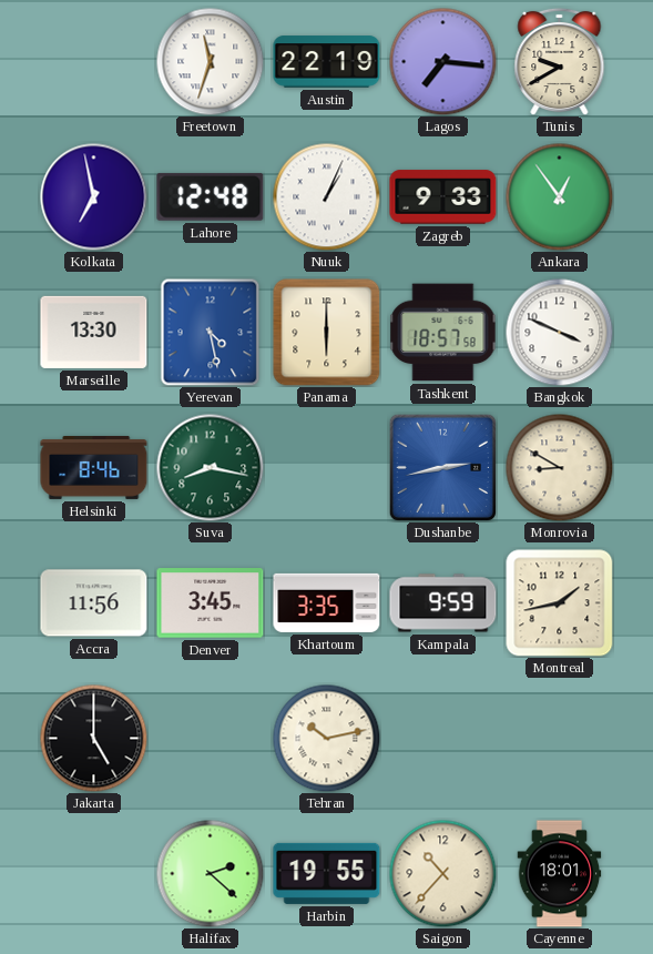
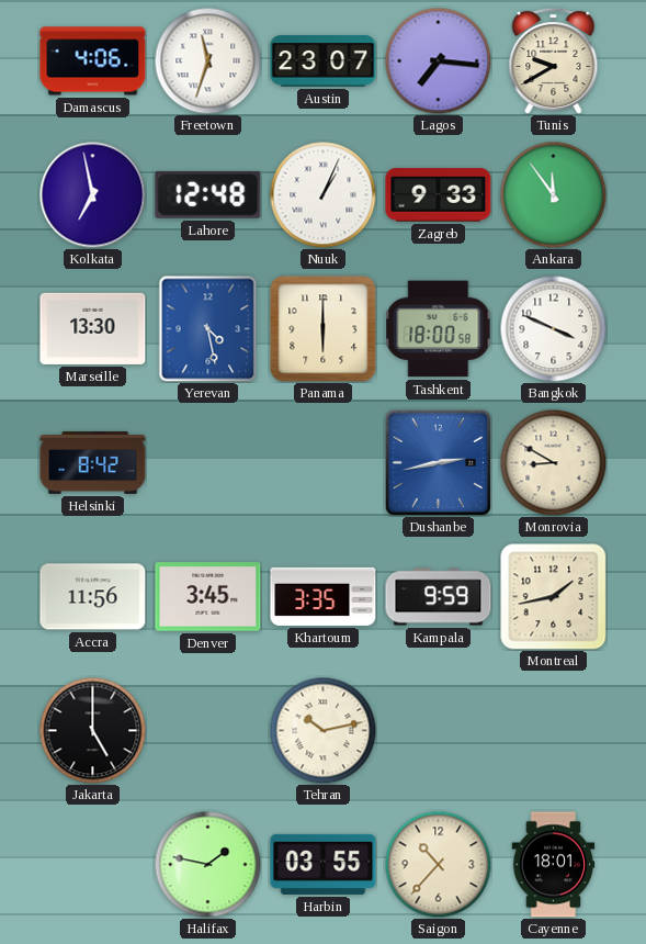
Damascus: none -> 4:06 (93, 61)
Austin: 22:19 -> 23:07 (324, 61)
Ankara: 12:54 -> 11:54 (553, 194)
Tashkent: 18:57 -> 18:00 (439, 329)
Helsinki: 8:46 -> 8:42 (93, 462)
Suva: 8:17 -> none (210, 467)
Halifax: 2:22 -> 1:47 (207, 864)
Harbin: 19:55 -> 03:55 (324, 864)
